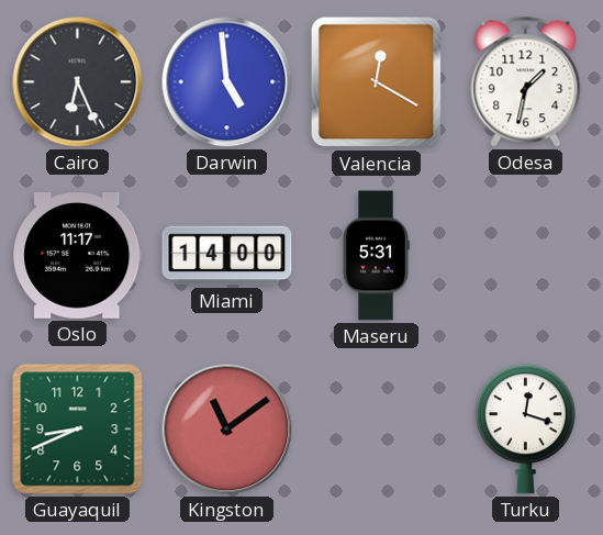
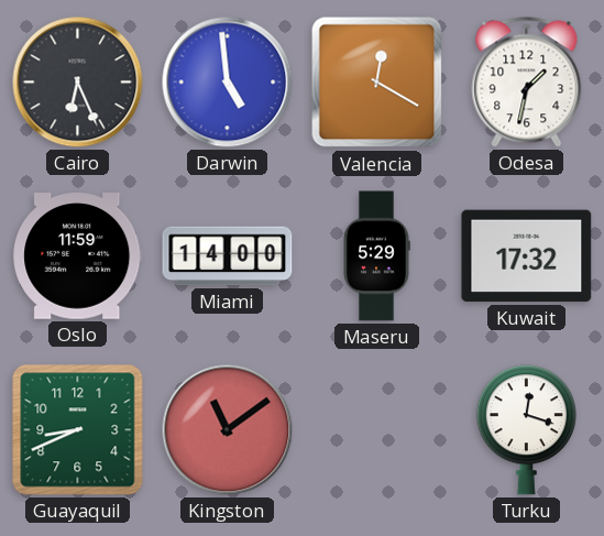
Oslo: 11:17 -> 11:59 (78, 256)
Maseru: 5:31 -> 5:29 (376, 256)
Kuwait: none -> 17:32 (527, 256)
